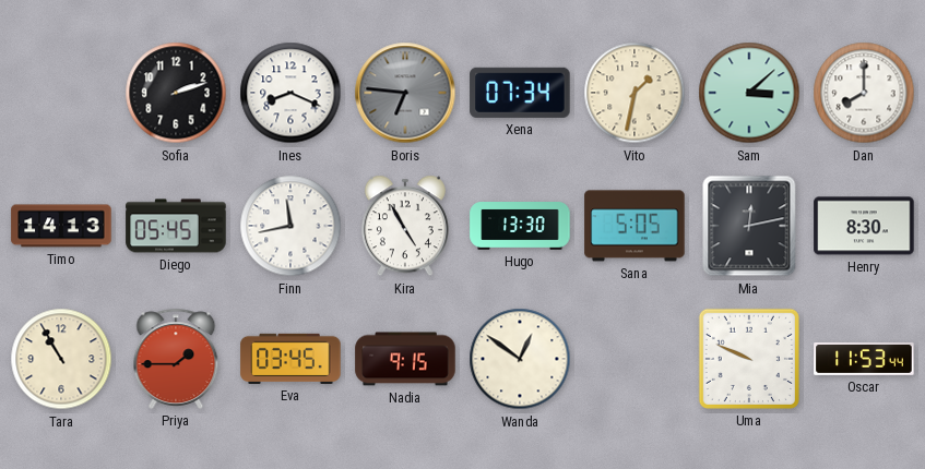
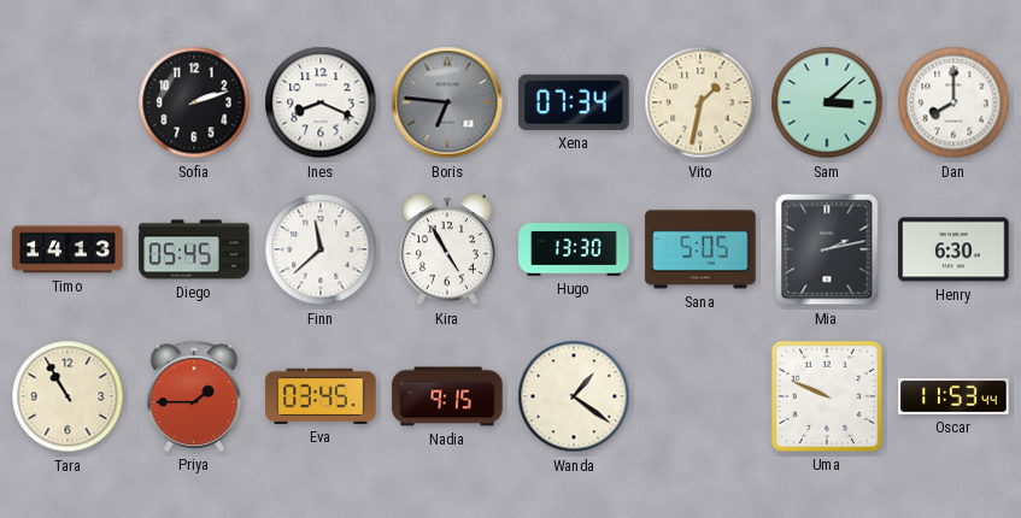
Finn: 11:43 -> 11:38 (321, 249)
Mia: 12:13 -> 2:13 (827, 249)
Henry: 8:30 -> 6:30 (953, 249)
Wanda: 12:51 -> 1:21 (574, 396)
